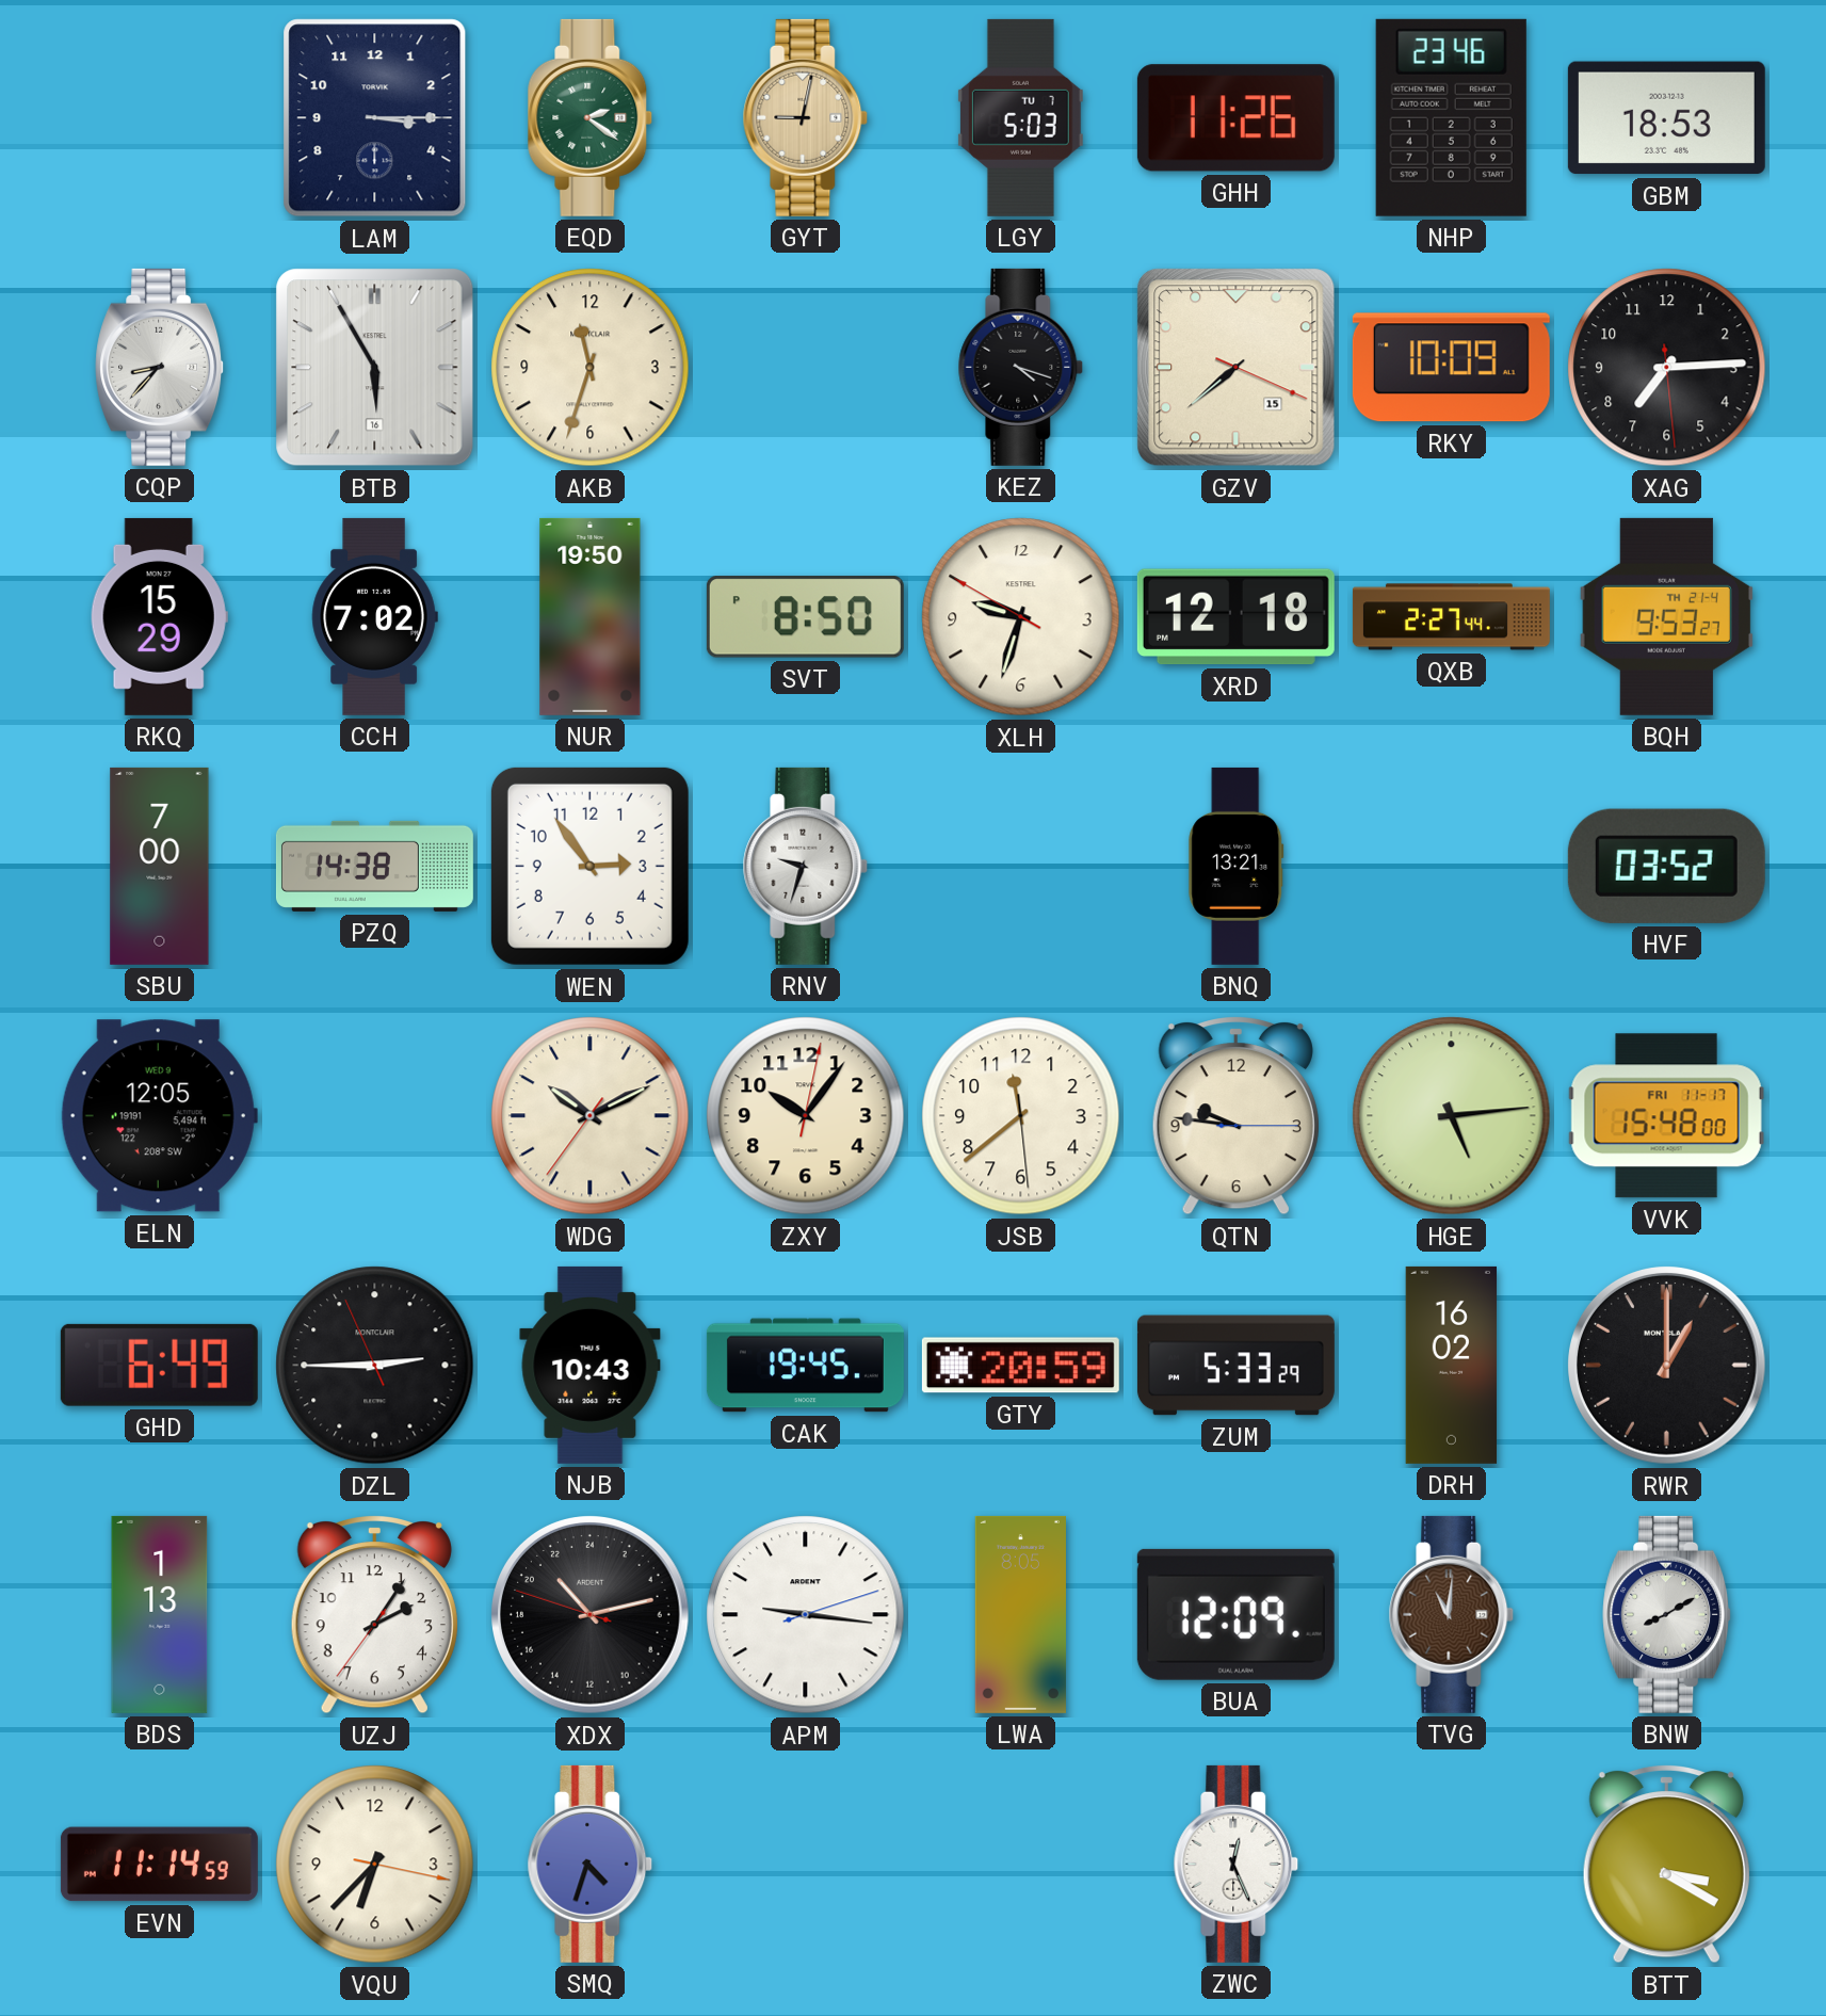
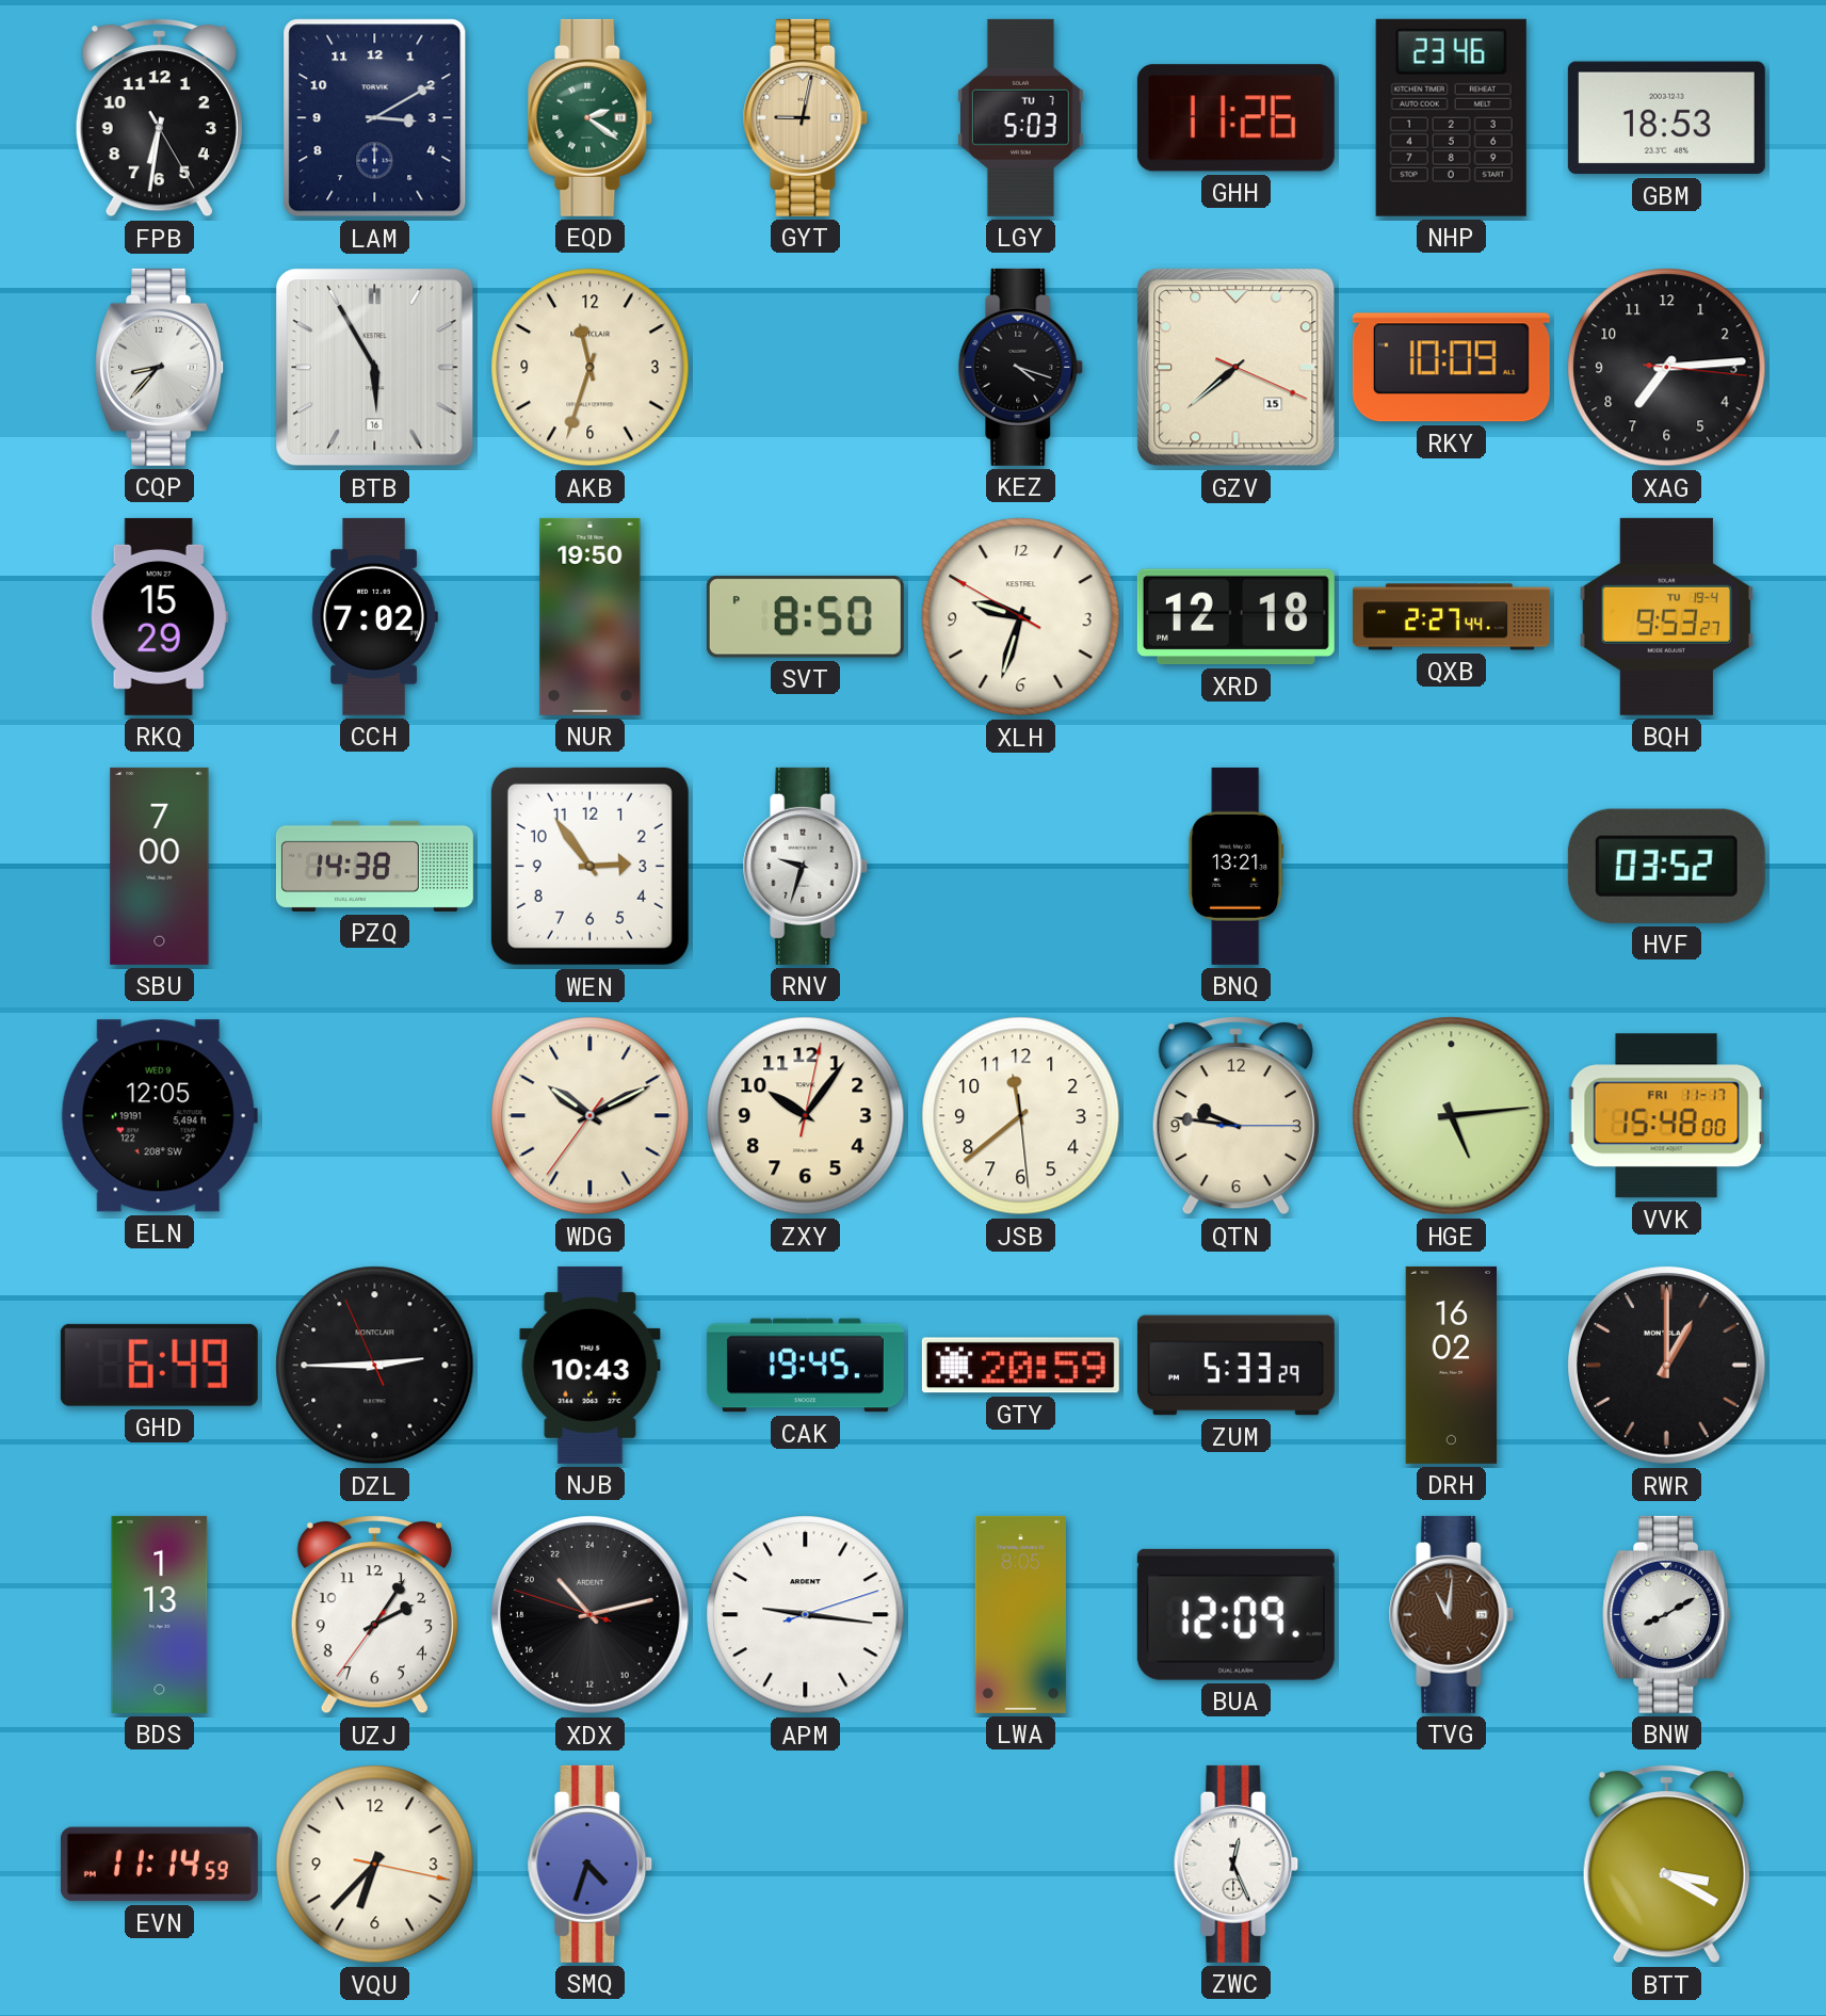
FPB: none -> 6:31 (159, 118)
LAM: 3:15 -> 3:10 (375, 118)
XAG: 7:14:29 -> 7:14:16 (1667, 368)
BQH date: TH 21-4 -> TU 19-4 (1666, 616)
